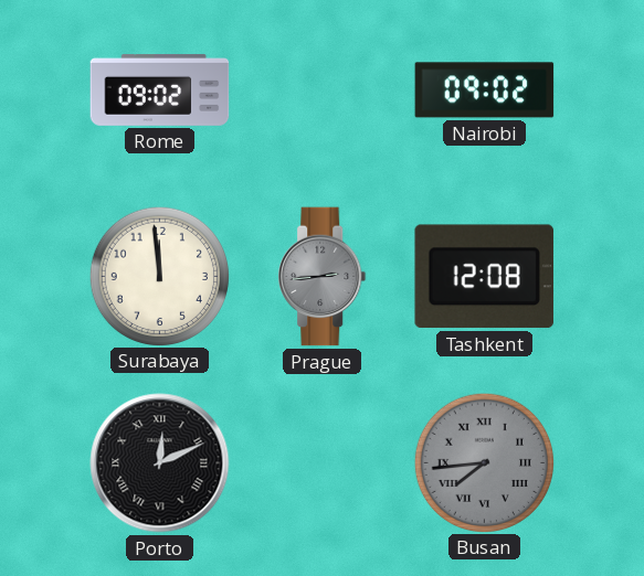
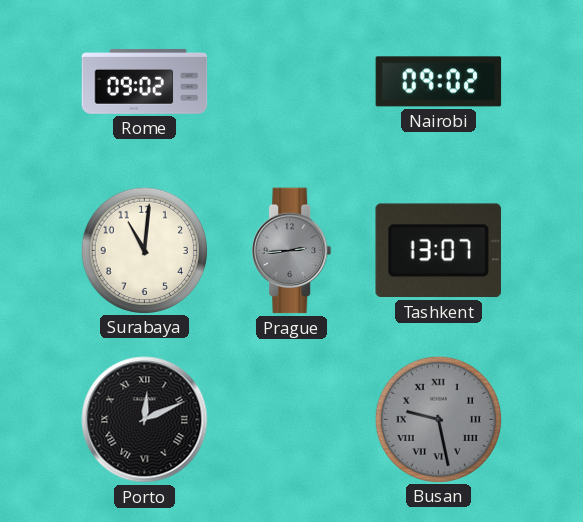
Surabaya: 11:59 -> 11:01 (144, 250)
Tashkent: 12:08 -> 13:07 (438, 251)
Busan: 7:44 -> 9:28 (438, 419)
